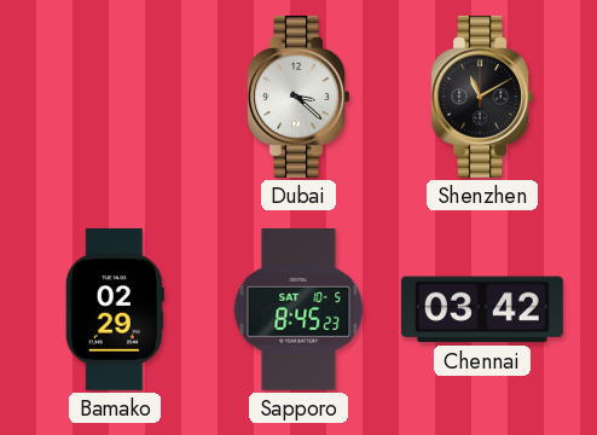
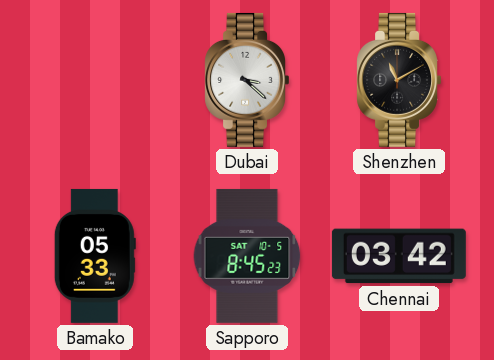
Bamako: 02:29 -> 05:33 (95, 256)
